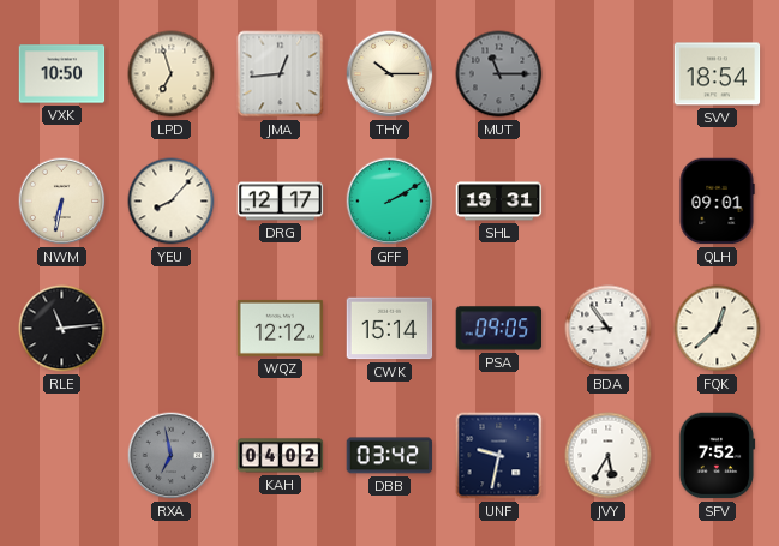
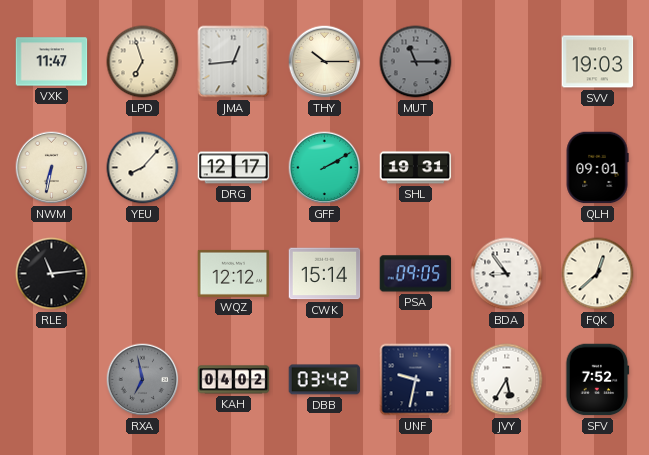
VXK: 10:50 -> 11:47 (52, 62)
SVV: 18:54 -> 19:03 (598, 62)
